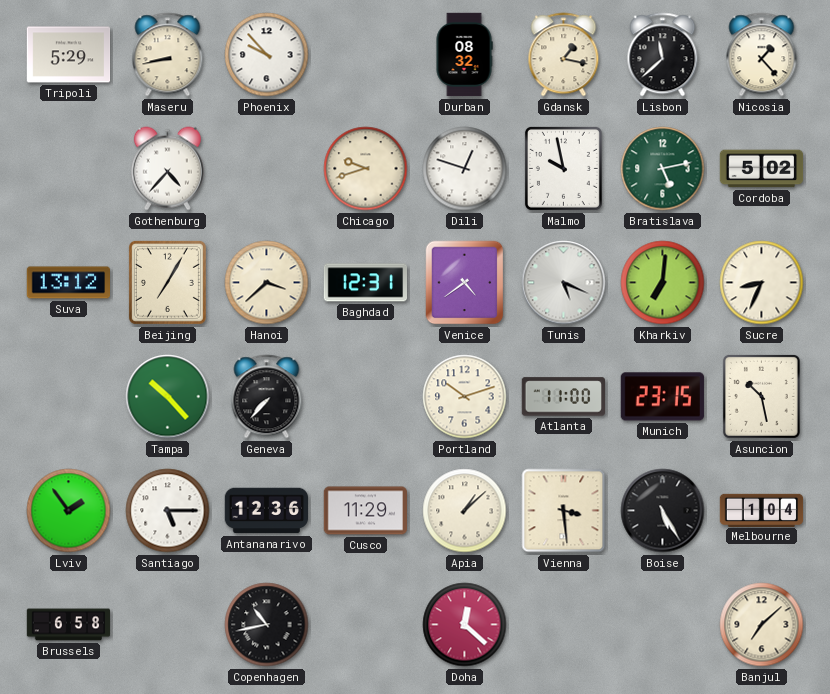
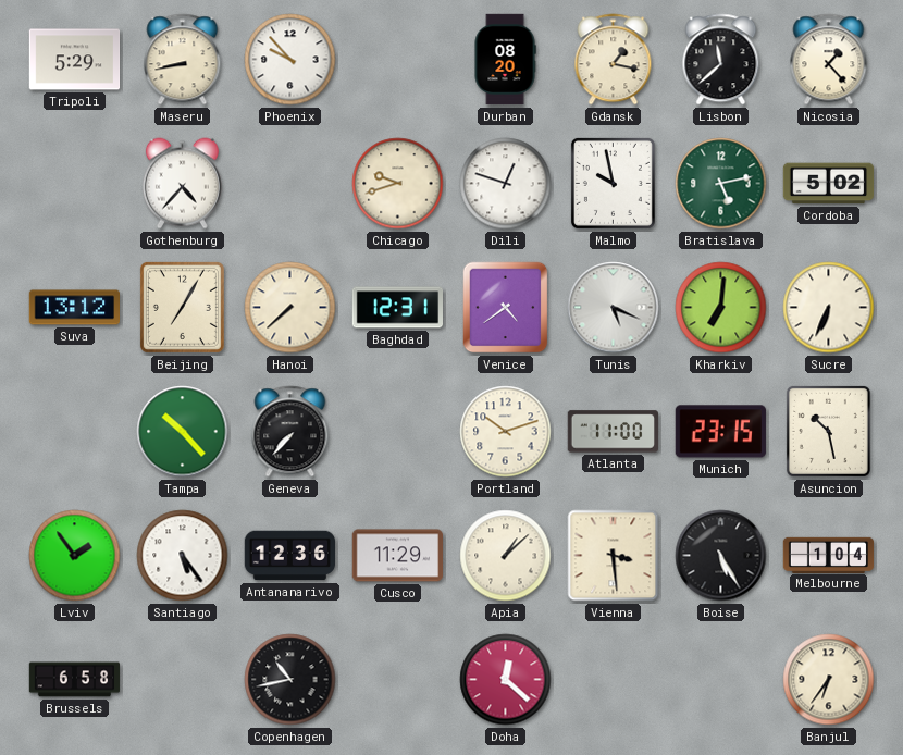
Durban: 08:32 -> 08:20 (505, 60)
Hanoi: 3:38 -> 7:38 (290, 308)
Sucre: 8:34 -> 6:34 (829, 308)
Santiago: 5:15 -> 5:24 (183, 556)
Banjul: 7:08 -> 6:36 (829, 680)
